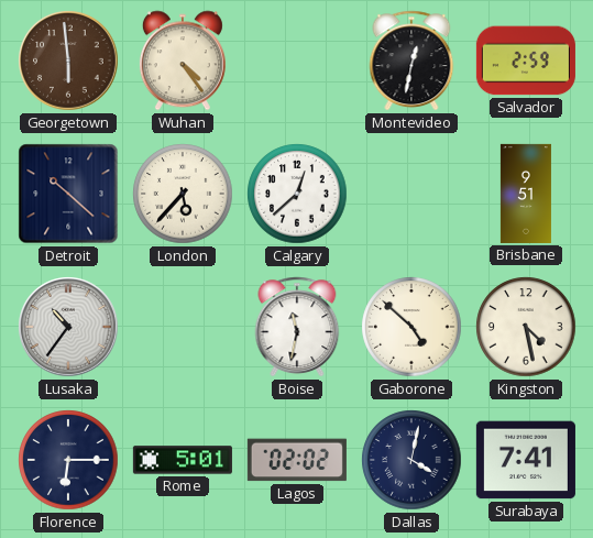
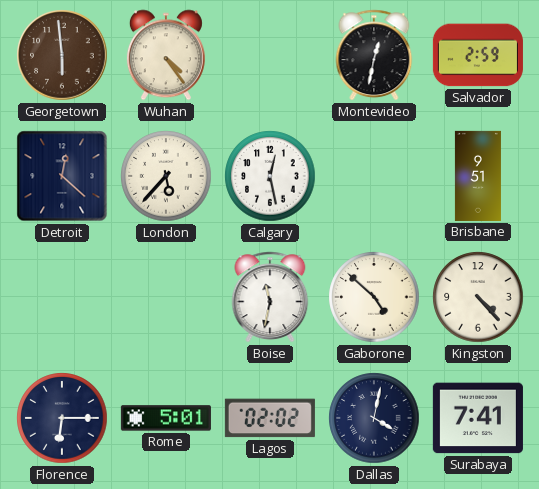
Detroit: 10:22 -> 12:22 (62, 176)
Calgary: 12:38 -> 12:28 (270, 176)
Lusaka: 10:36 -> none (68, 327)
Kingston: 4:28 -> 4:23 (478, 297)
